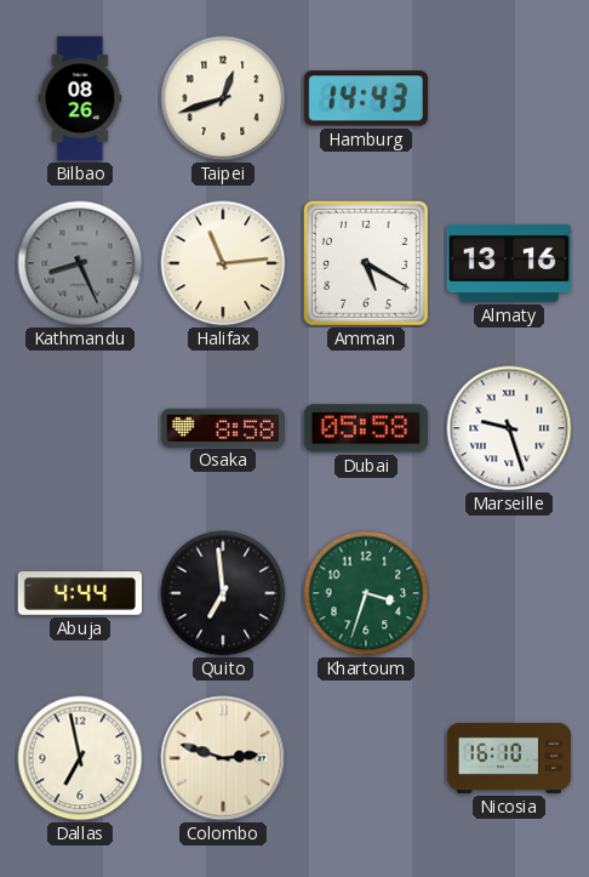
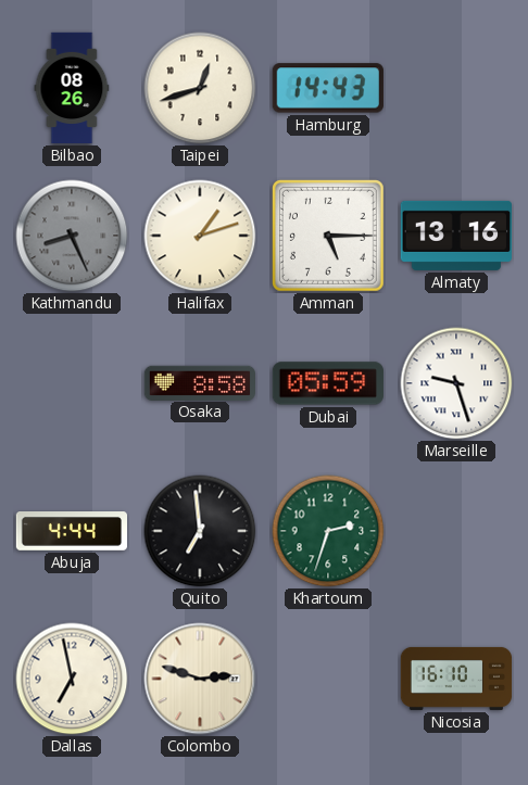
Halifax: 11:14 -> 1:12 (200, 236)
Amman: 5:20 -> 5:15 (328, 236)
Dubai: 05:58 -> 05:59 (328, 383)
Khartoum: 3:33 -> 2:33 (328, 531)
